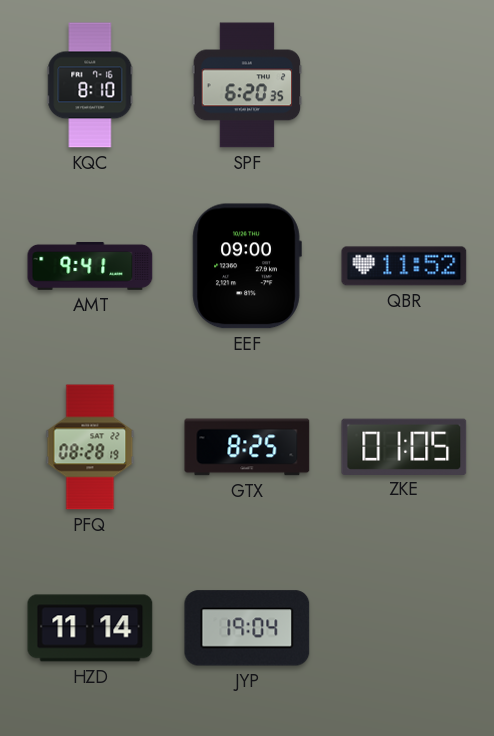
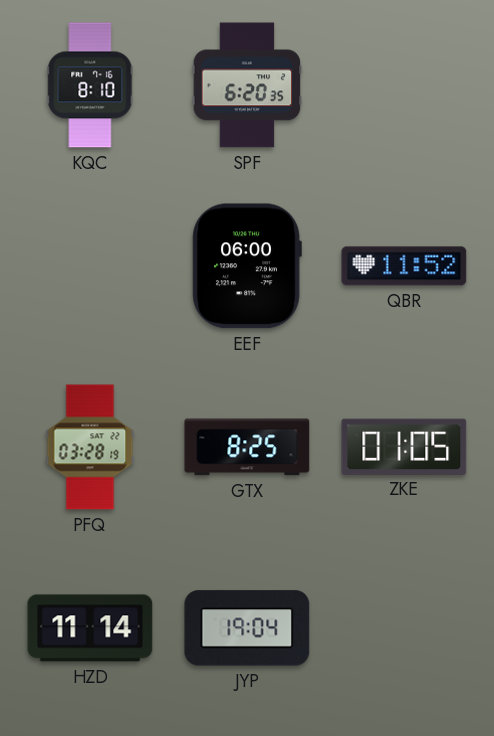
AMT: 9:41 -> none (90, 266)
EEF: 09:00 -> 06:00 (247, 266)
PFQ: 08:28 -> 03:28 (90, 447)
